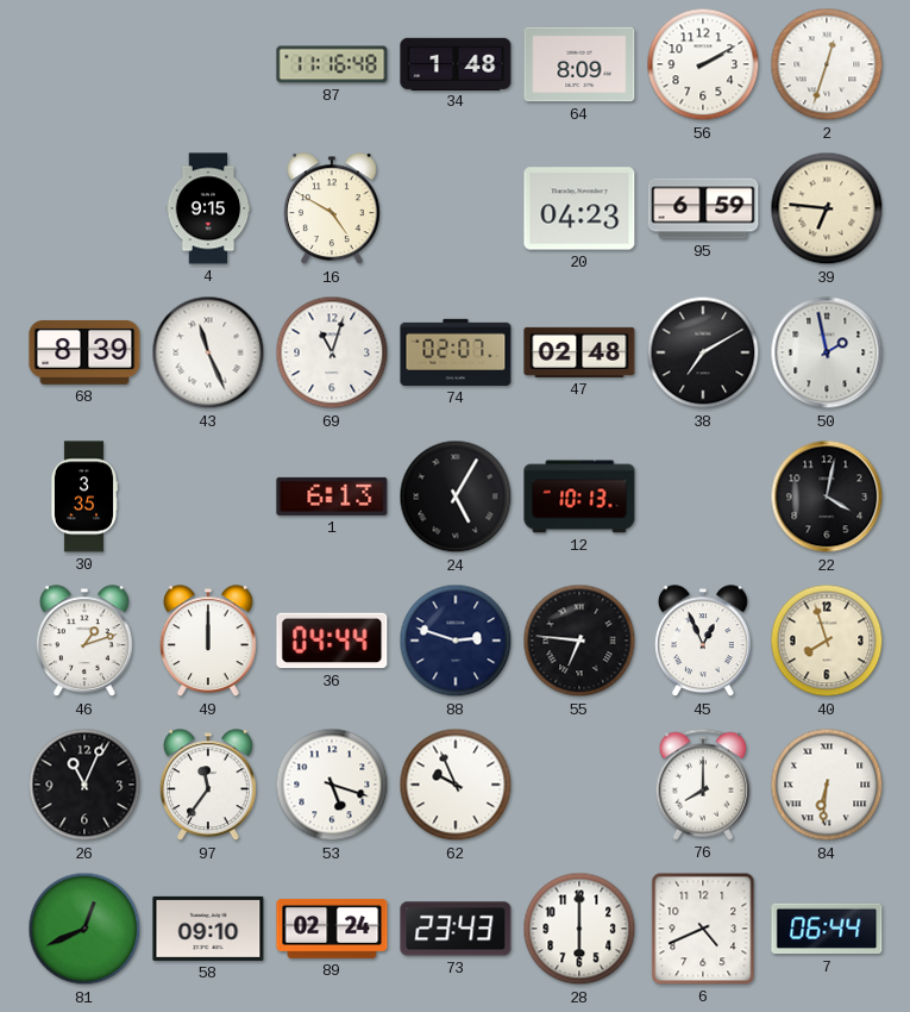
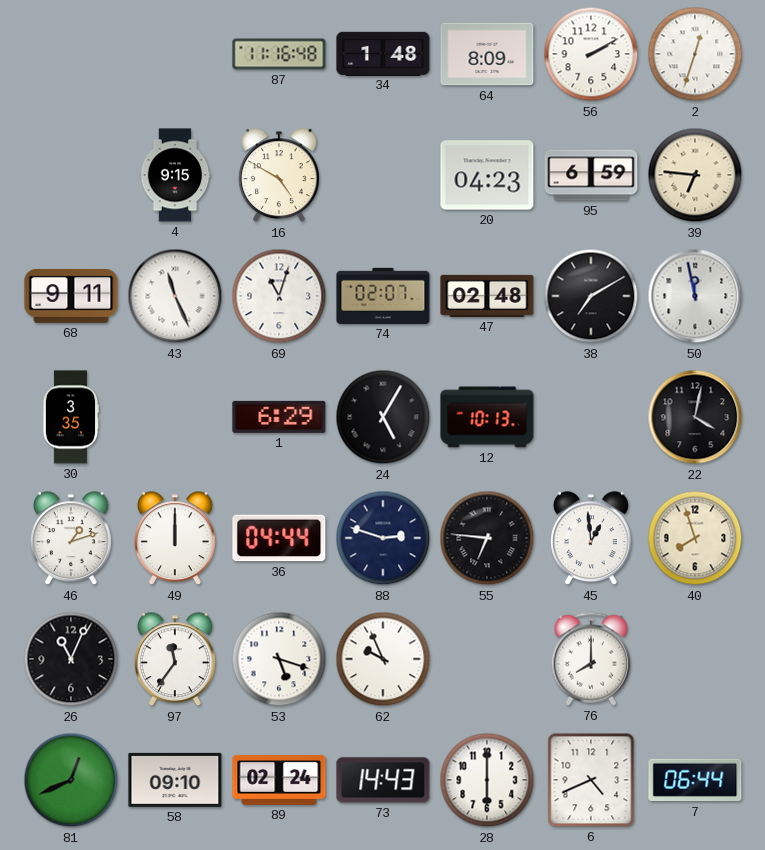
68: 8:39 -> 9:11 (71, 297)
50: 1:58 -> 11:58 (695, 296)
1: 6:13 -> 6:29 (279, 417)
45: 12:56 -> 12:59 (591, 539)
84: 6:31 -> none (827, 785)
73: 23:43 -> 14:43 (383, 780)
